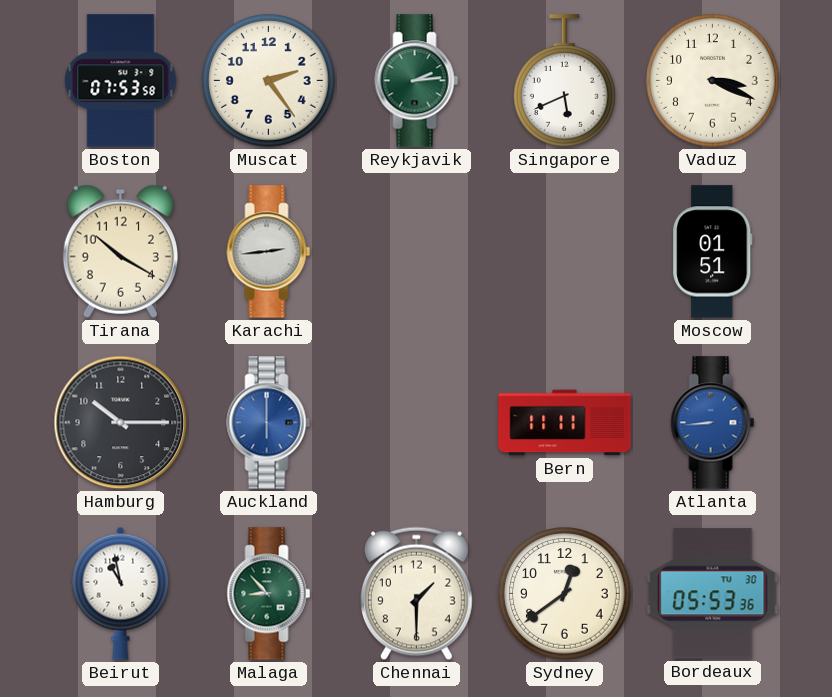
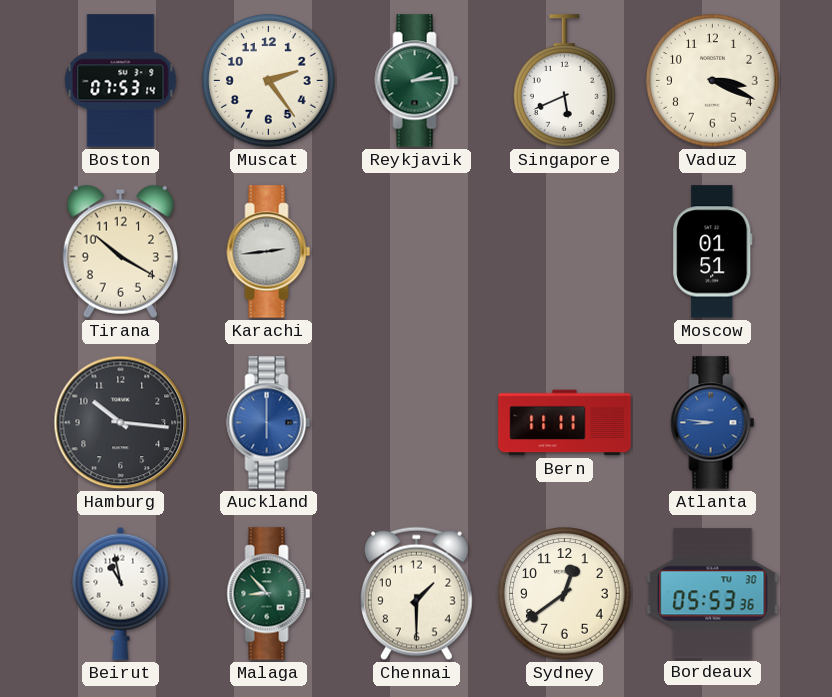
Boston: 07:53:58 -> 07:53:14 (121, 81)
Hamburg: 10:15 -> 10:16 (121, 423)
Atlanta: 8:44 -> 8:46 (713, 423)
